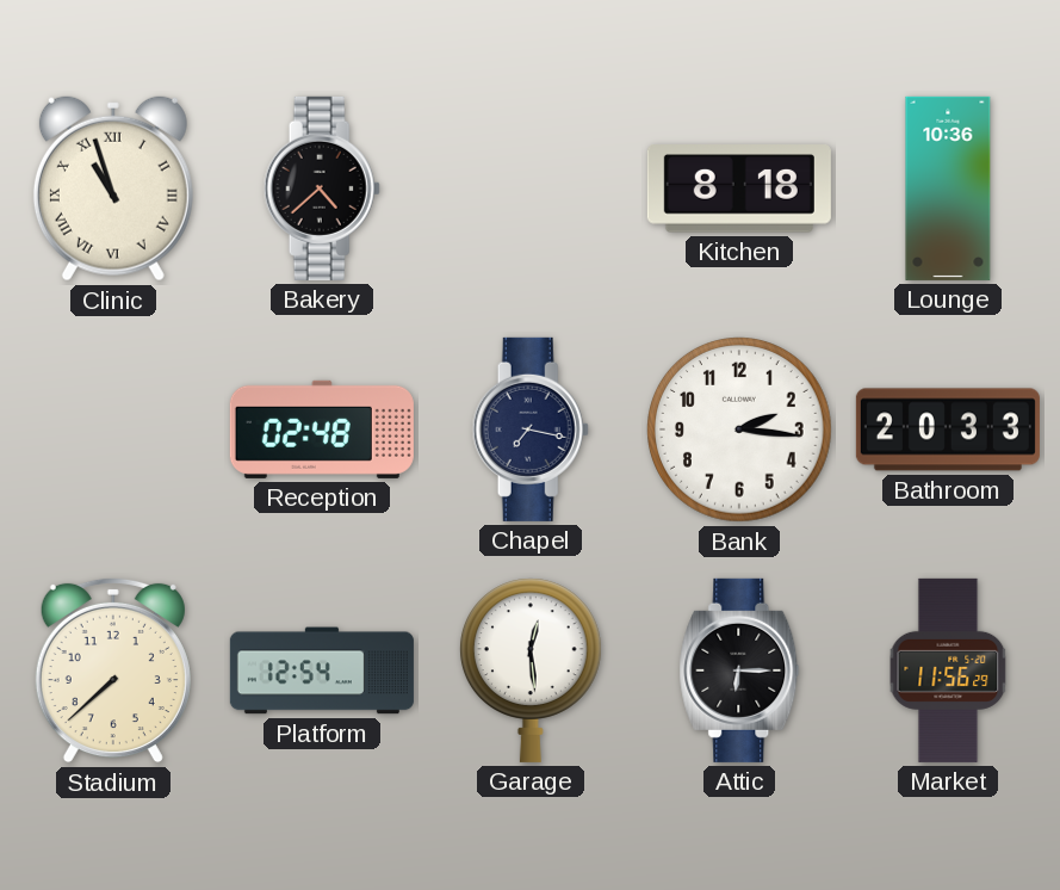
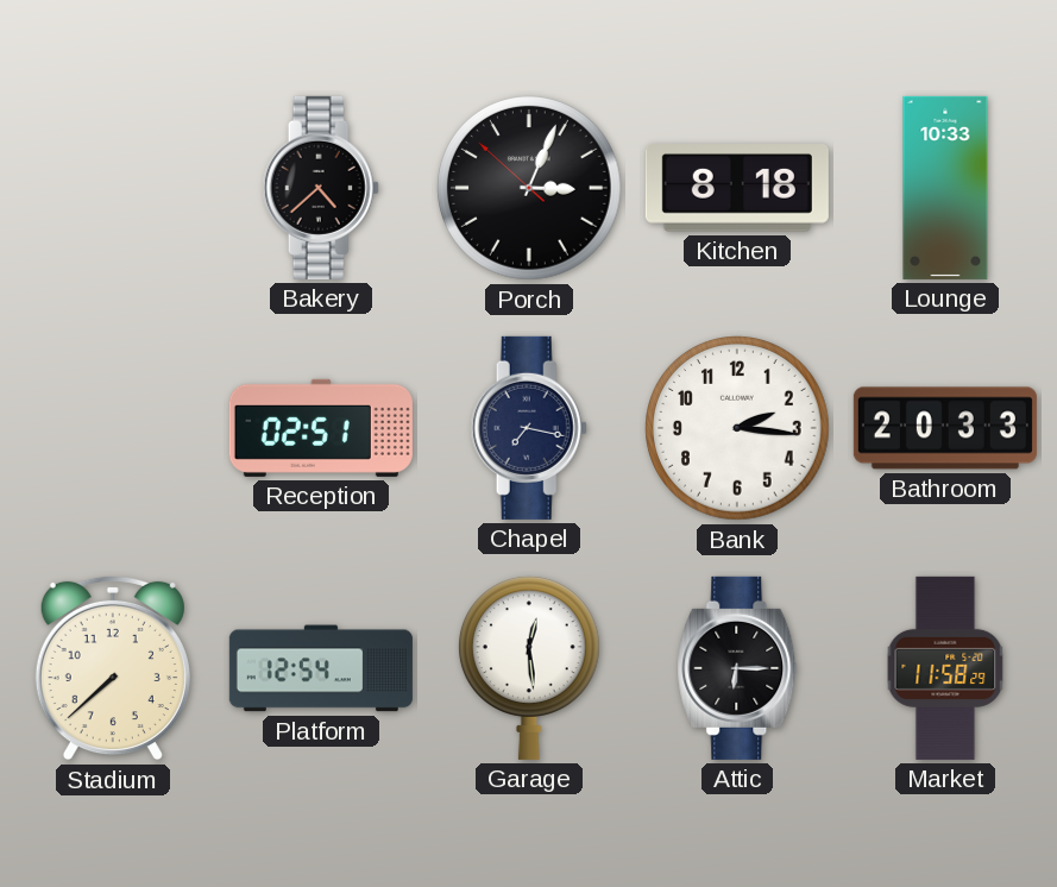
Clinic: 10:57 -> none (113, 188)
Porch: none -> 3:03 (530, 189)
Lounge: 10:36 -> 10:33 (945, 188)
Reception: 02:48 -> 02:51 (321, 428)
Market: 11:56 -> 11:58 (945, 668)
